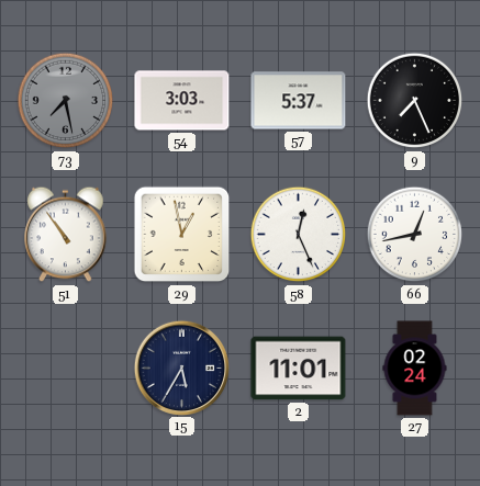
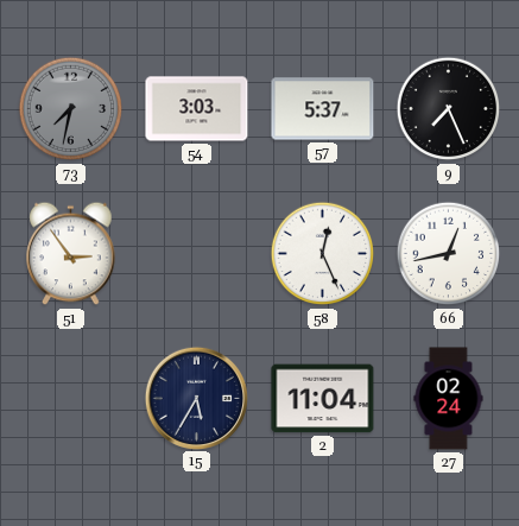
73: 7:28 -> 7:32 (71, 109)
51: 10:54 -> 2:54 (71, 254)
29: 12:58 -> none (182, 235)
2: 11:01 -> 11:04 (323, 399)
